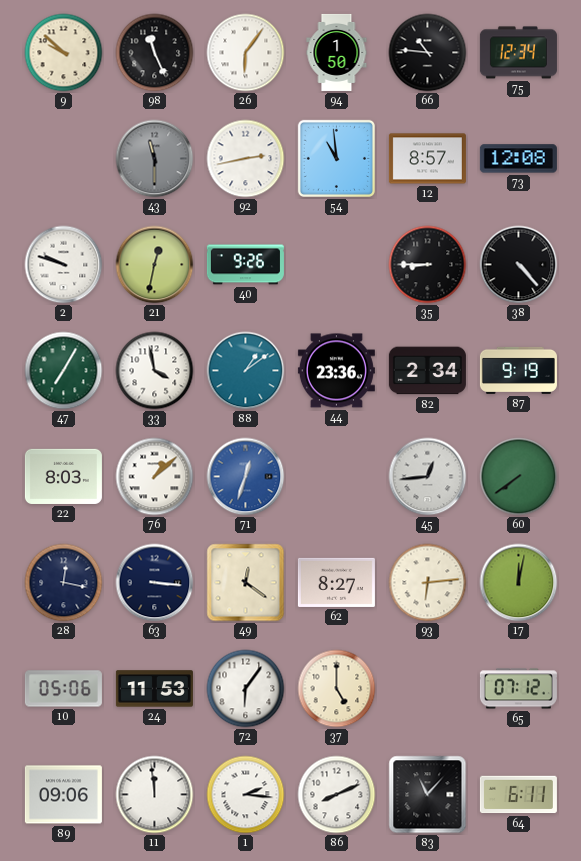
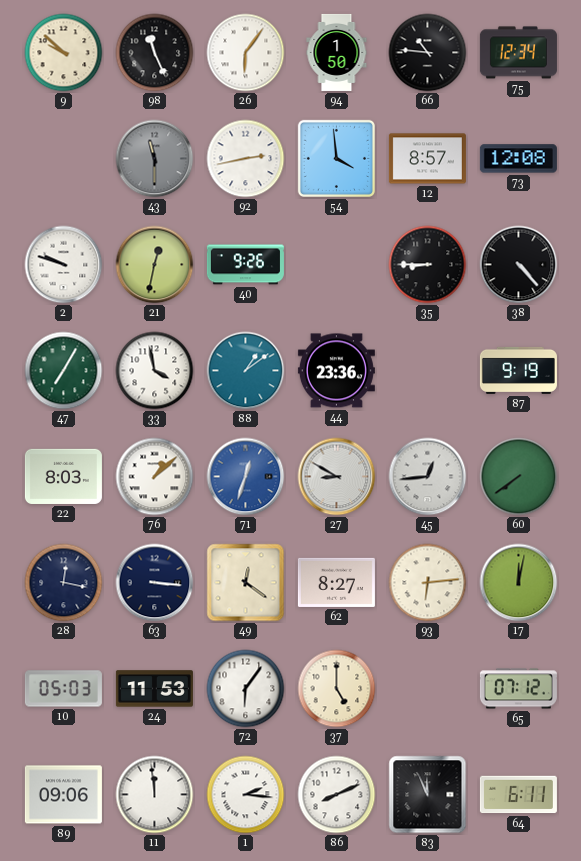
54: 10:59 -> 3:59 (336, 158)
82: 2:34 -> none (427, 371)
27: none -> 8:50 (337, 477)
10: 05:06 -> 05:03 (63, 689)
83: 11:07 -> 11:56 (428, 795)
